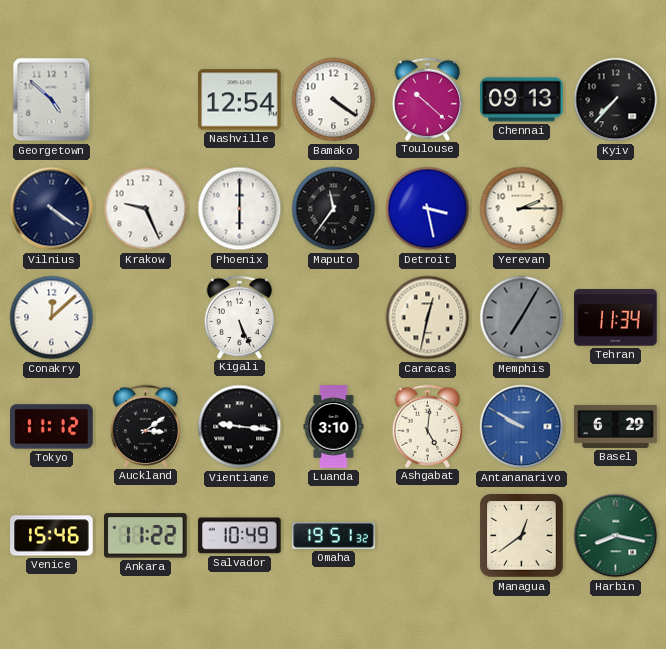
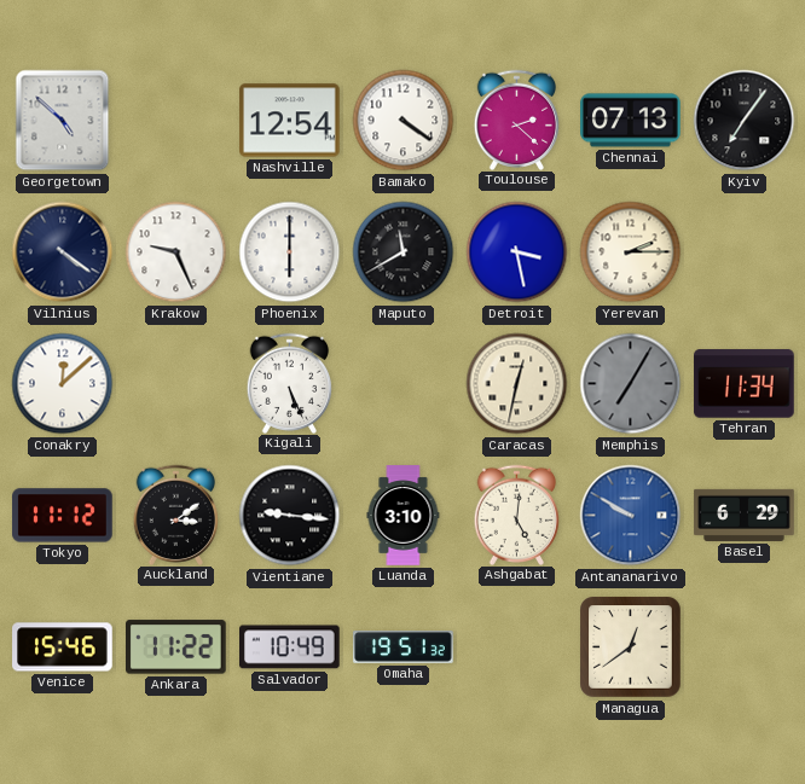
Toulouse: 10:22 -> 2:22 (517, 120)
Chennai: 09:13 -> 07:13 (631, 121)
Kyiv: 7:37 -> 7:06 (745, 121)
Maputo: 11:36 -> 11:40 (404, 252)
Harbin: 8:17 -> none (616, 536)
